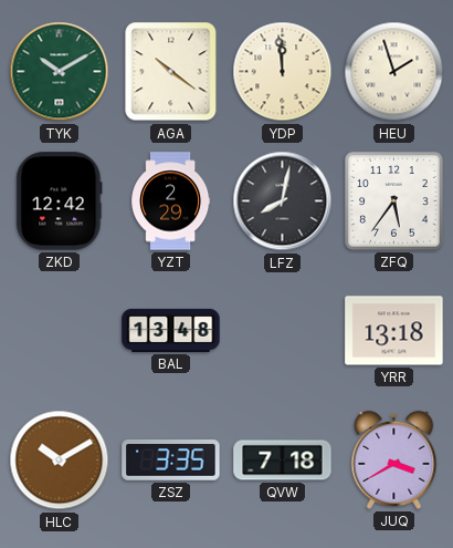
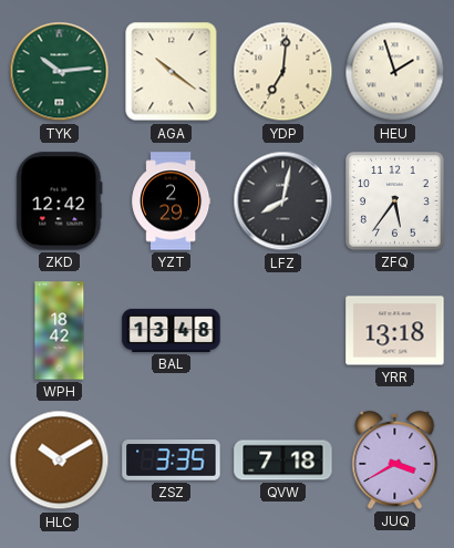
TYK: 10:10 -> 10:14 (60, 72)
YDP: 11:59 -> 7:01 (283, 72)
WPH: none -> 18:42 (60, 331)
